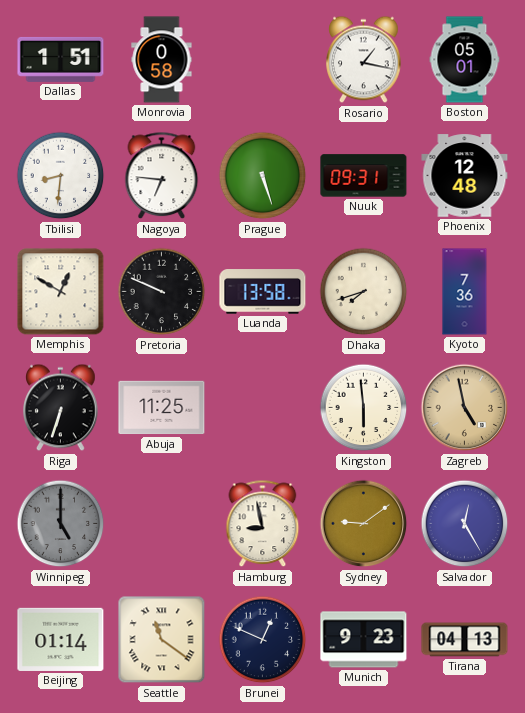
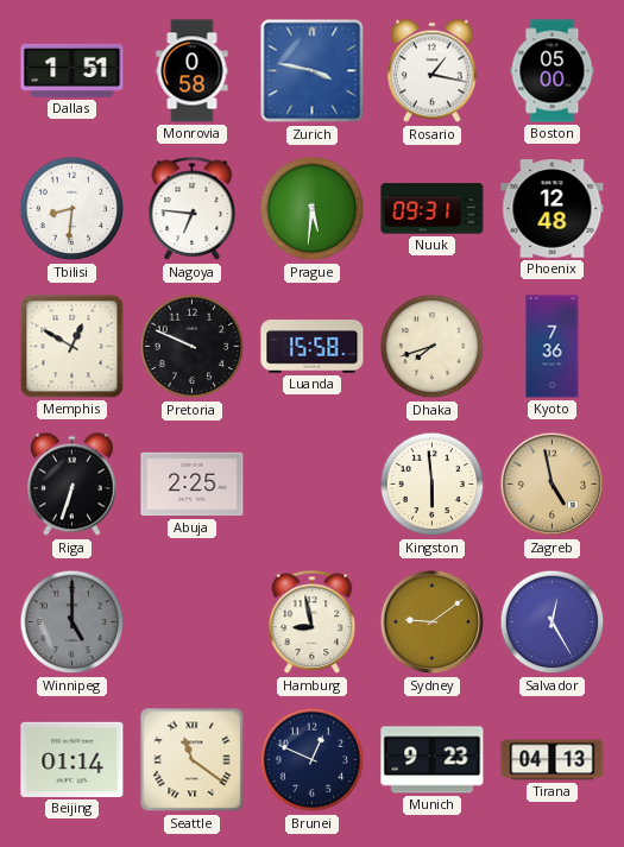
Zurich: none -> 3:47 (313, 71)
Boston: 05:01 -> 05:00 (553, 71)
Prague: 5:27 -> 5:31 (313, 209)
Luanda: 13:58 -> 15:58 (313, 347)
Abuja: 11:25 -> 2:25 (193, 485)
